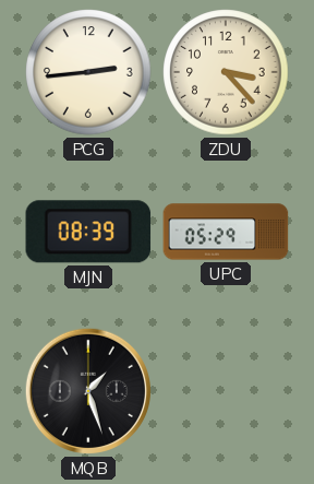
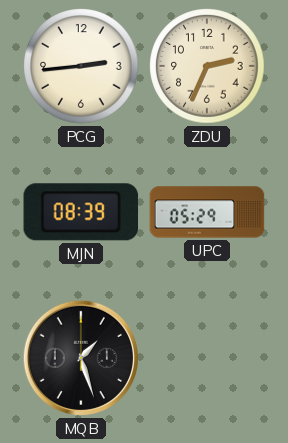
ZDU: 3:23 -> 2:34 (207, 66)
